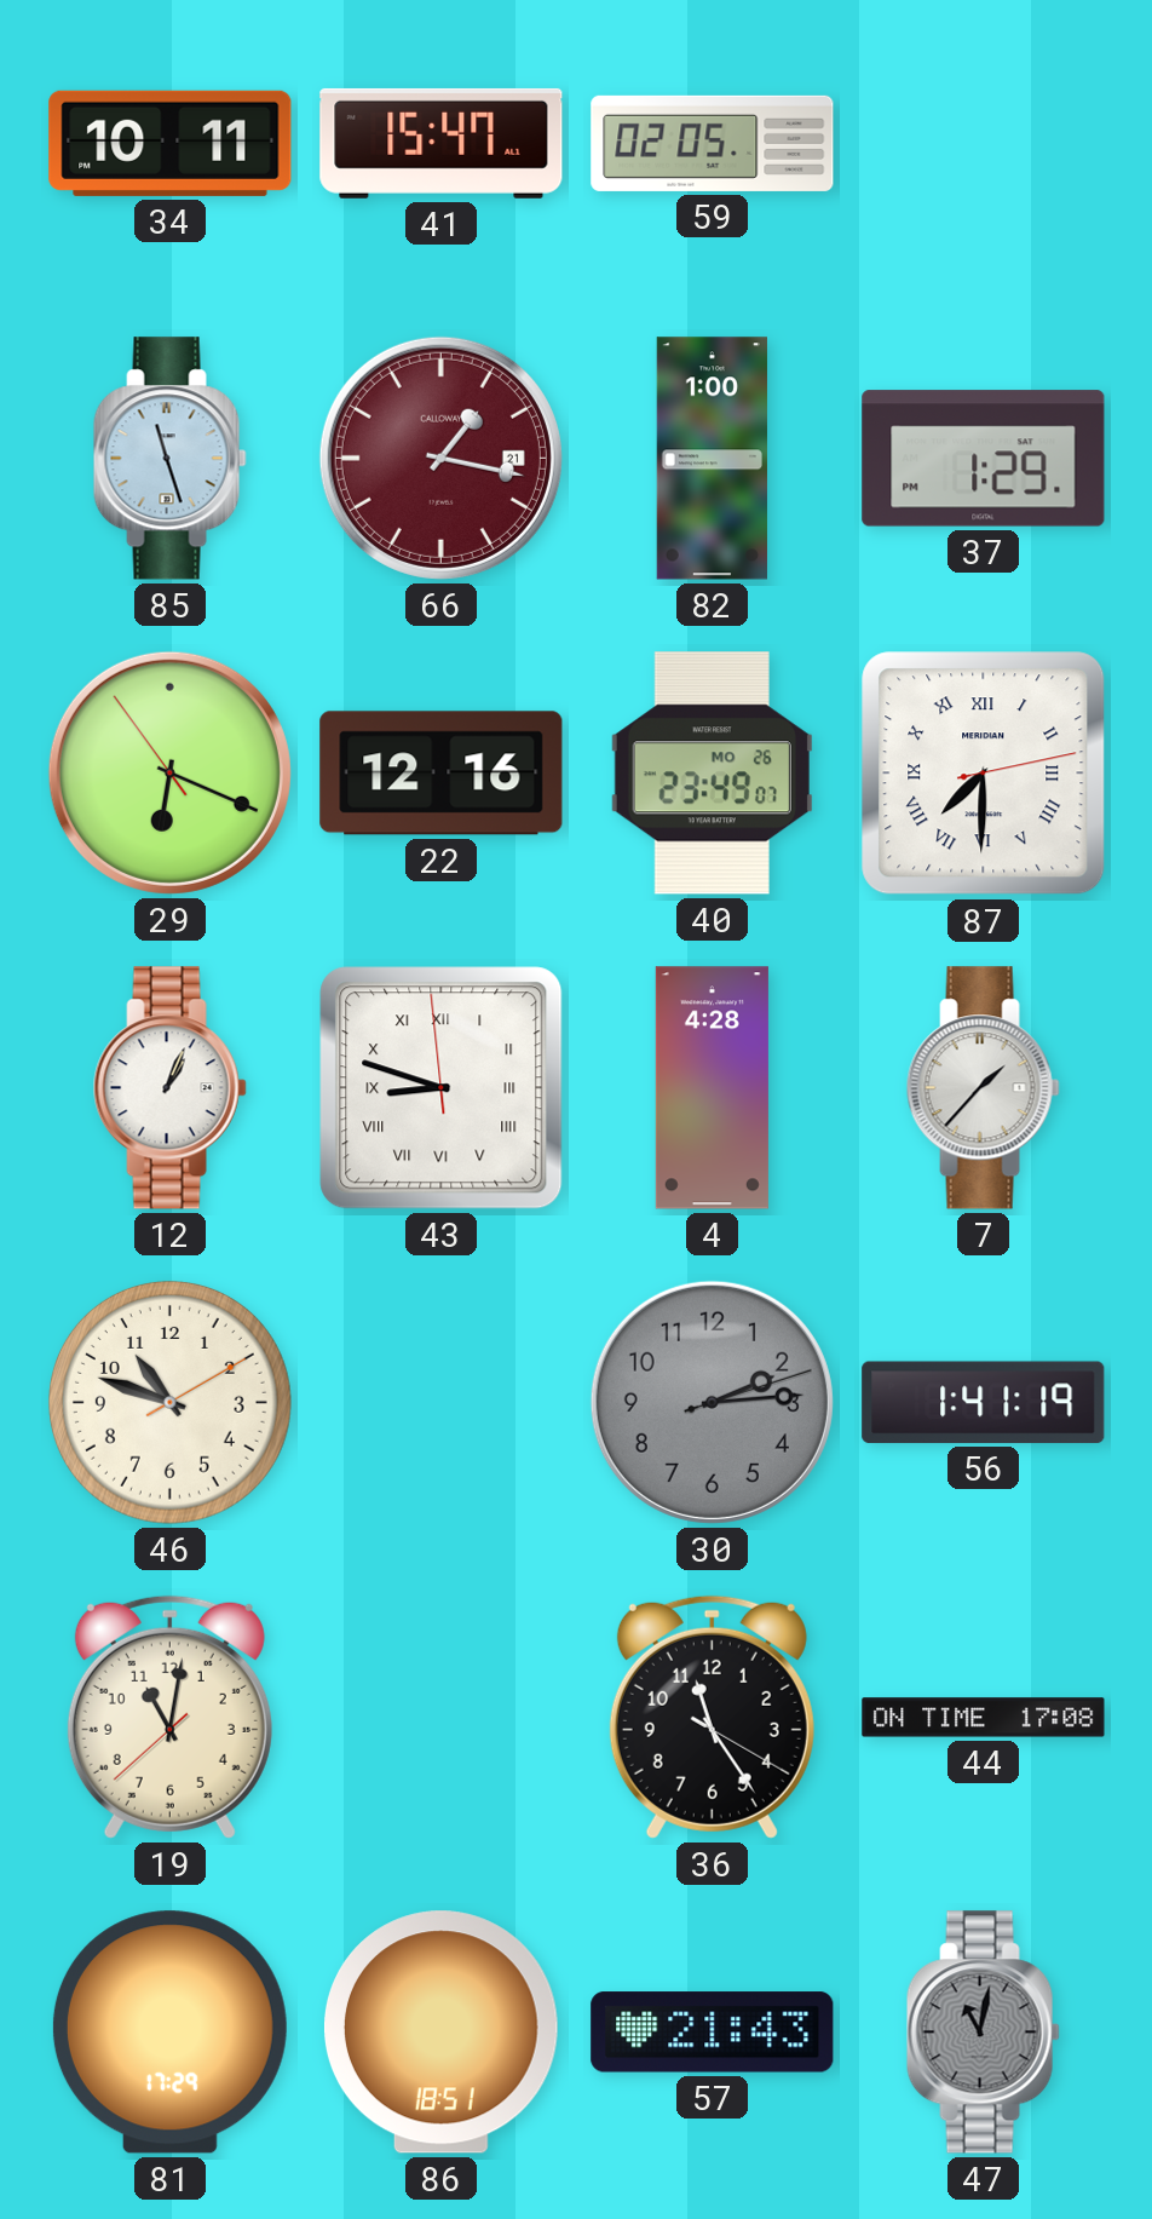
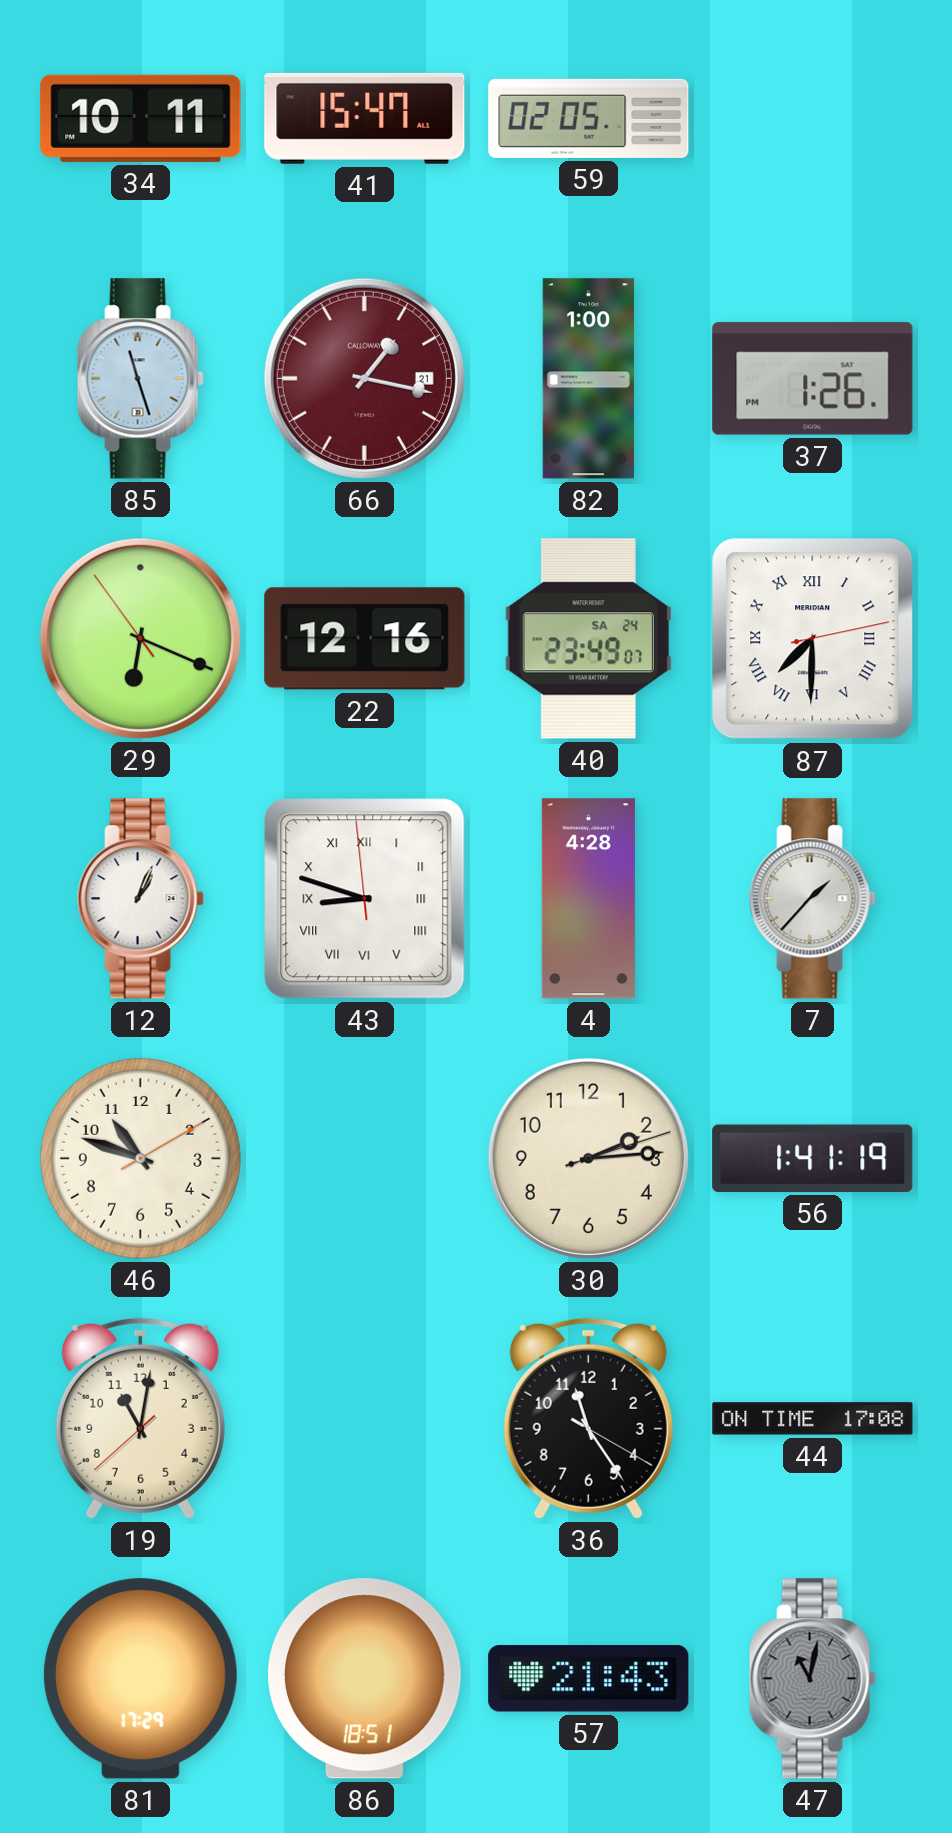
37: 1:29 -> 1:26 (813, 379)
40 date: MO 26 -> SA 24 (588, 639)
30 dial: grey -> cream (588, 1158)
